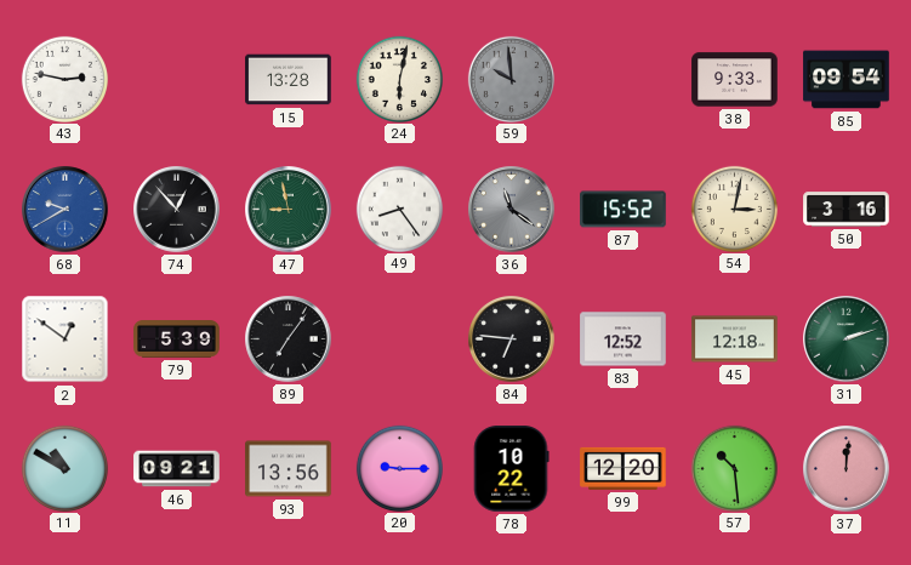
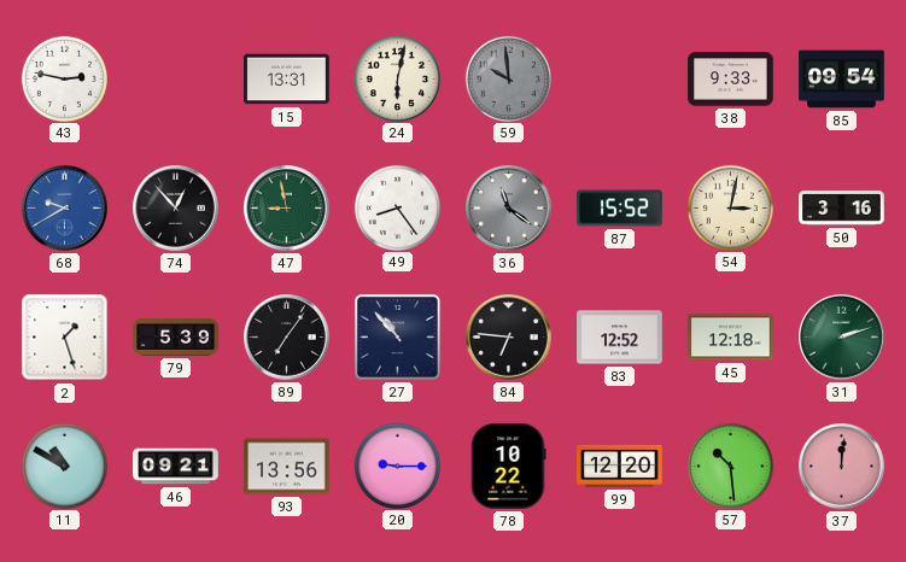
15: 13:28 -> 13:31 (287, 80)
2: 12:51 -> 1:27 (65, 338)
27: none -> 10:53 (397, 336)
